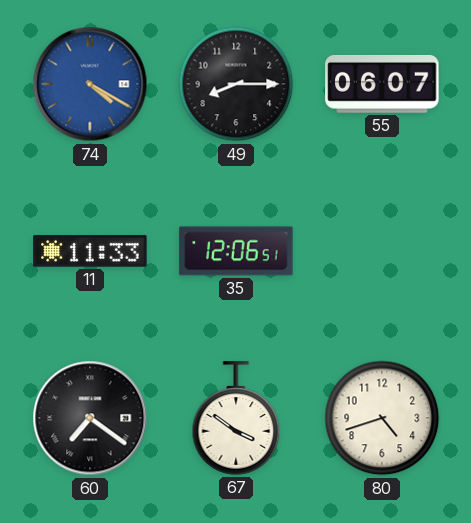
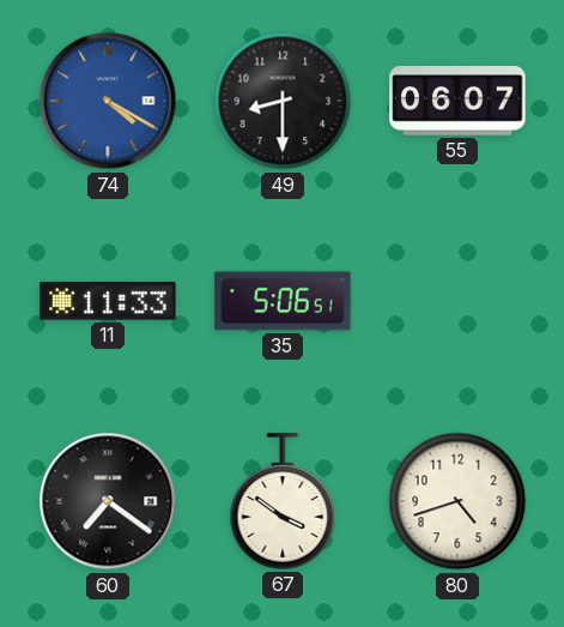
49: 8:15 -> 8:30 (283, 101)
35: 12:06 -> 5:06 (283, 301)
